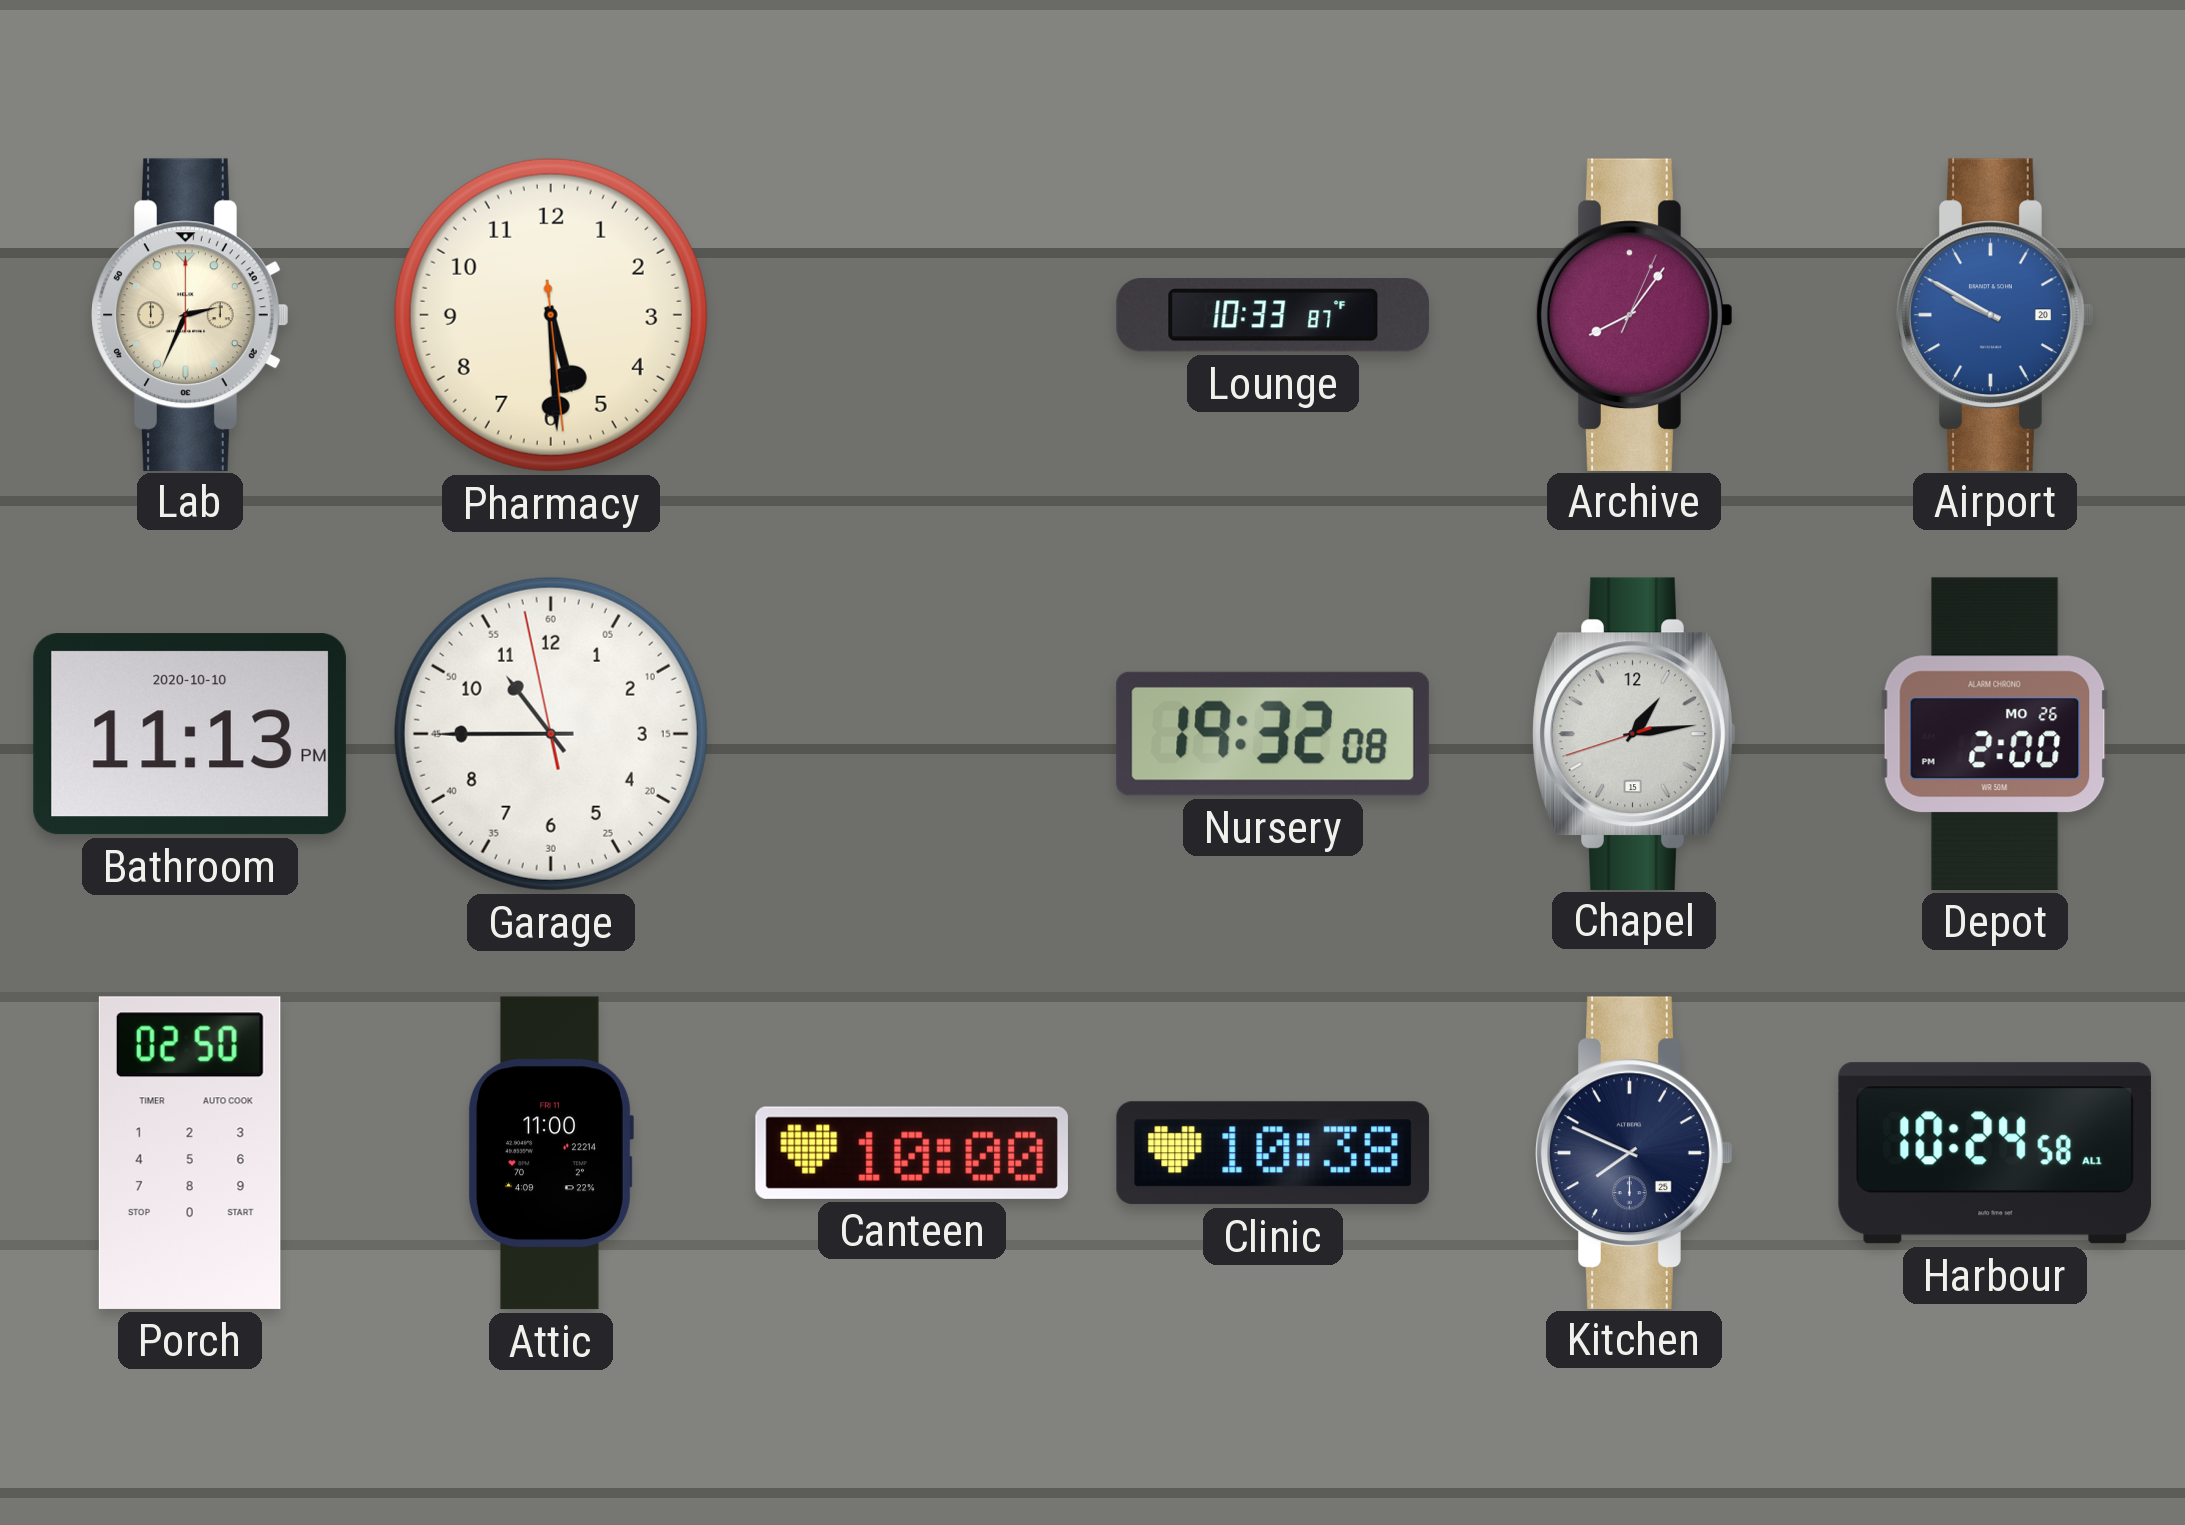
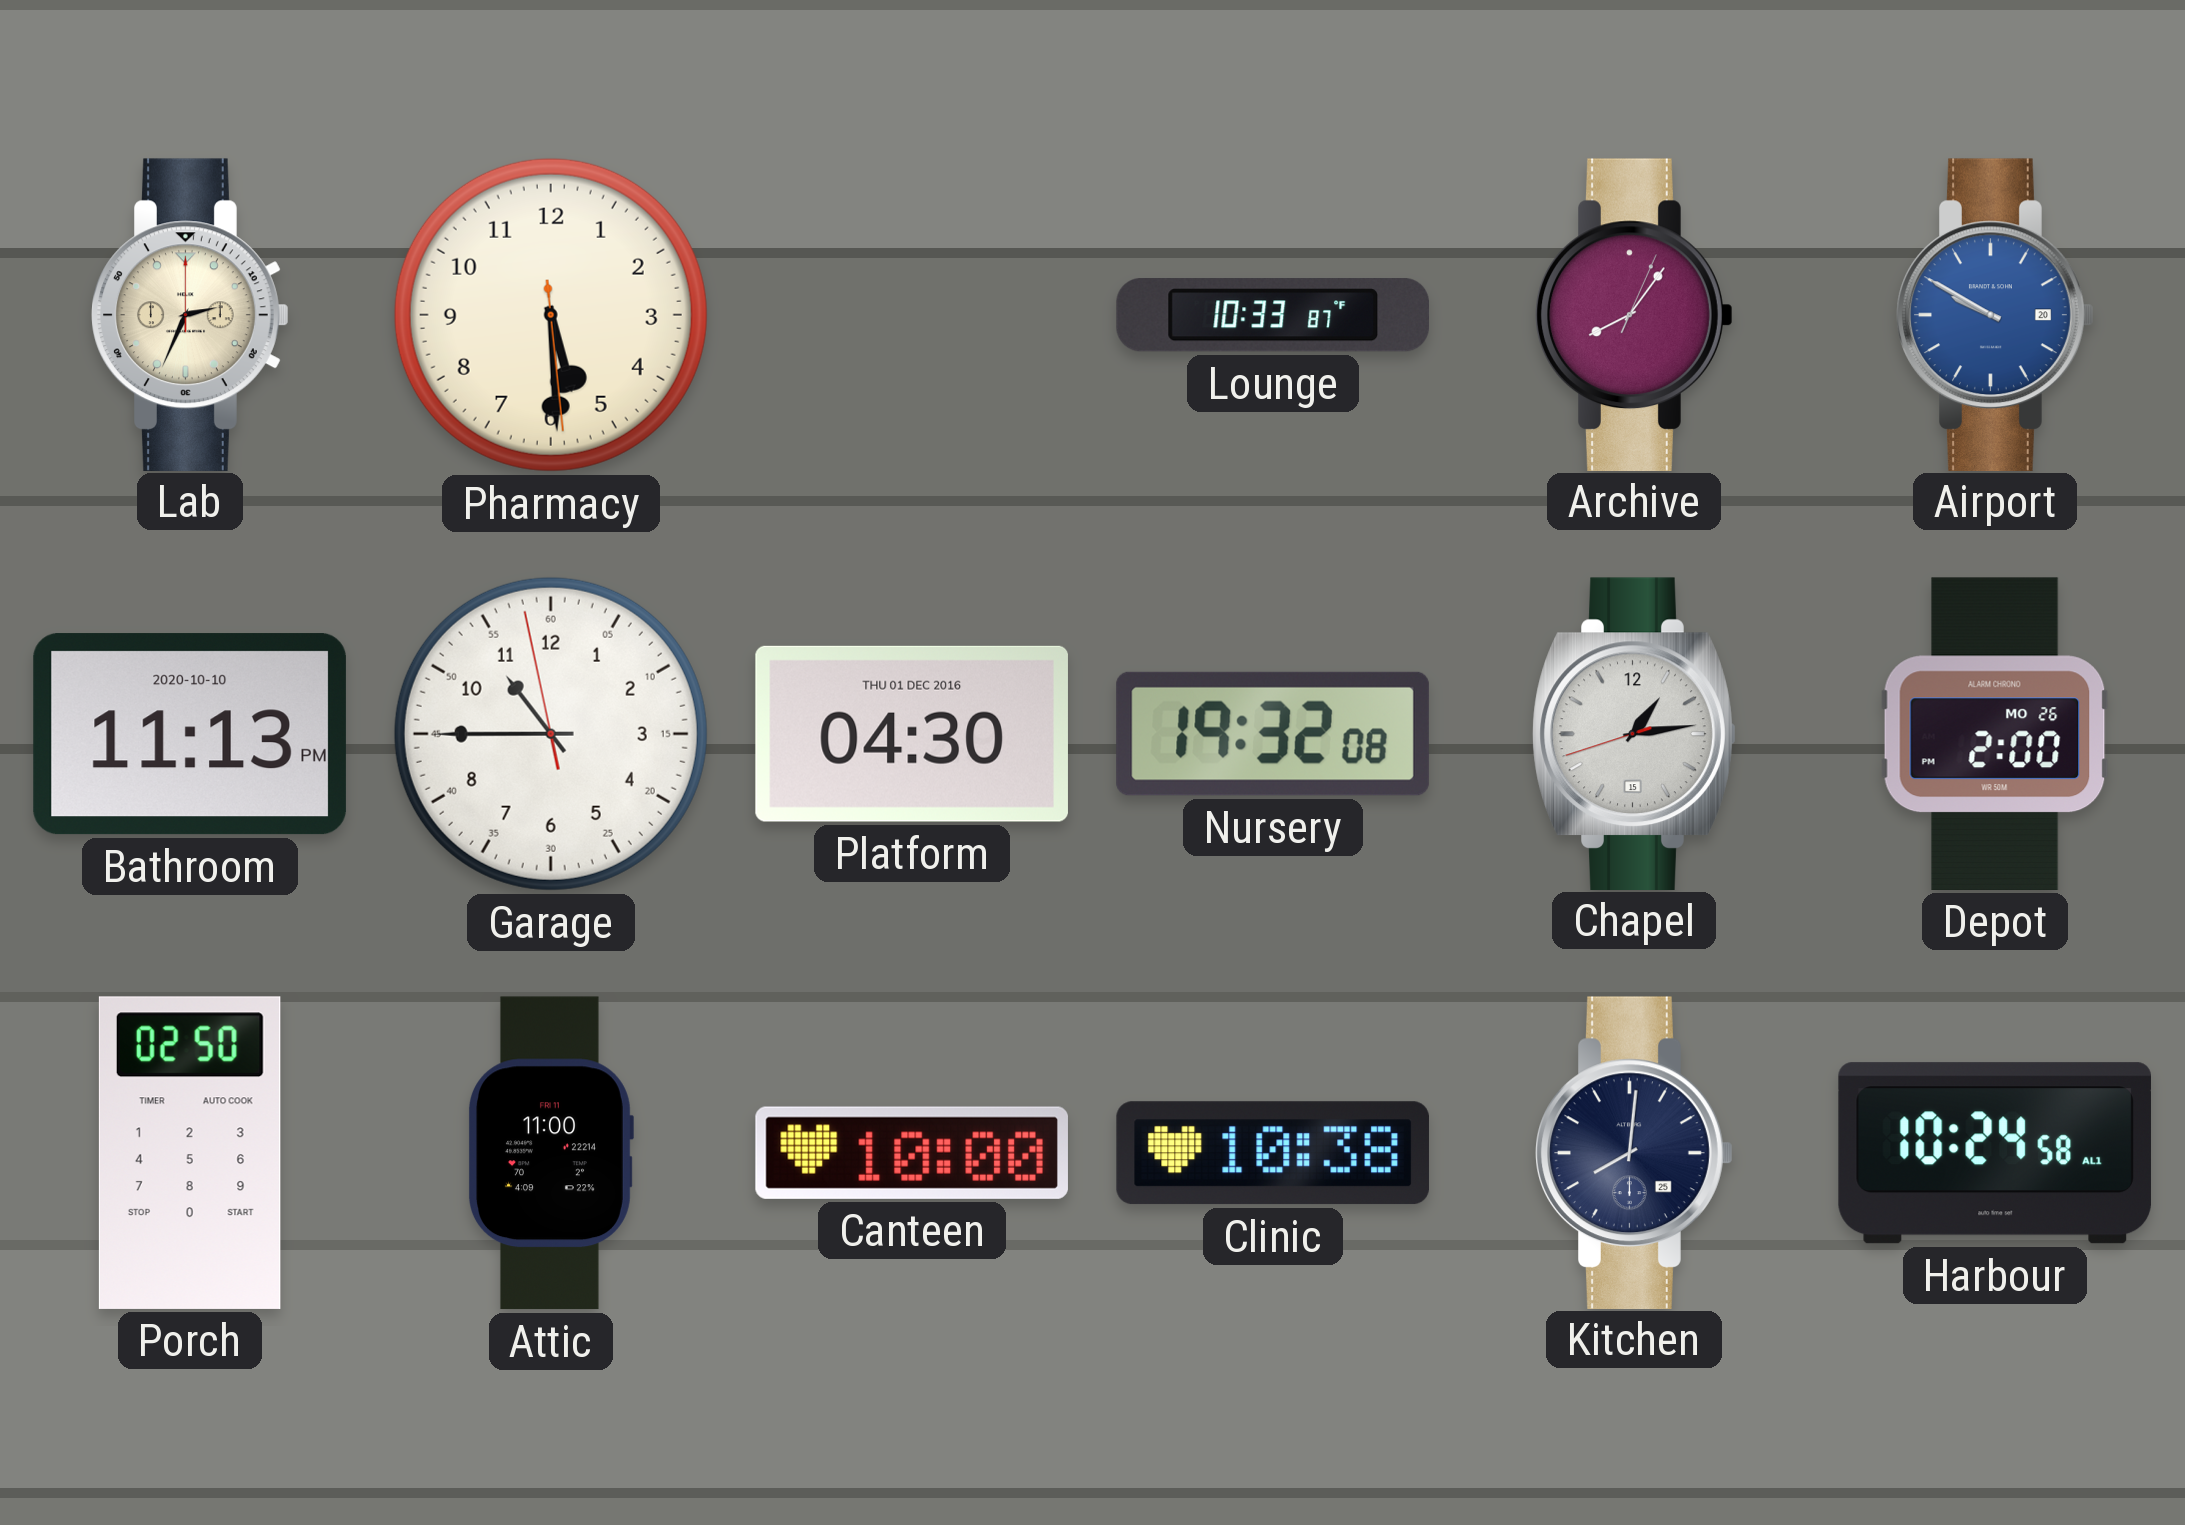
Platform: none -> 04:30 (912, 734)
Kitchen: 7:49 -> 8:01 (1634, 1152)
